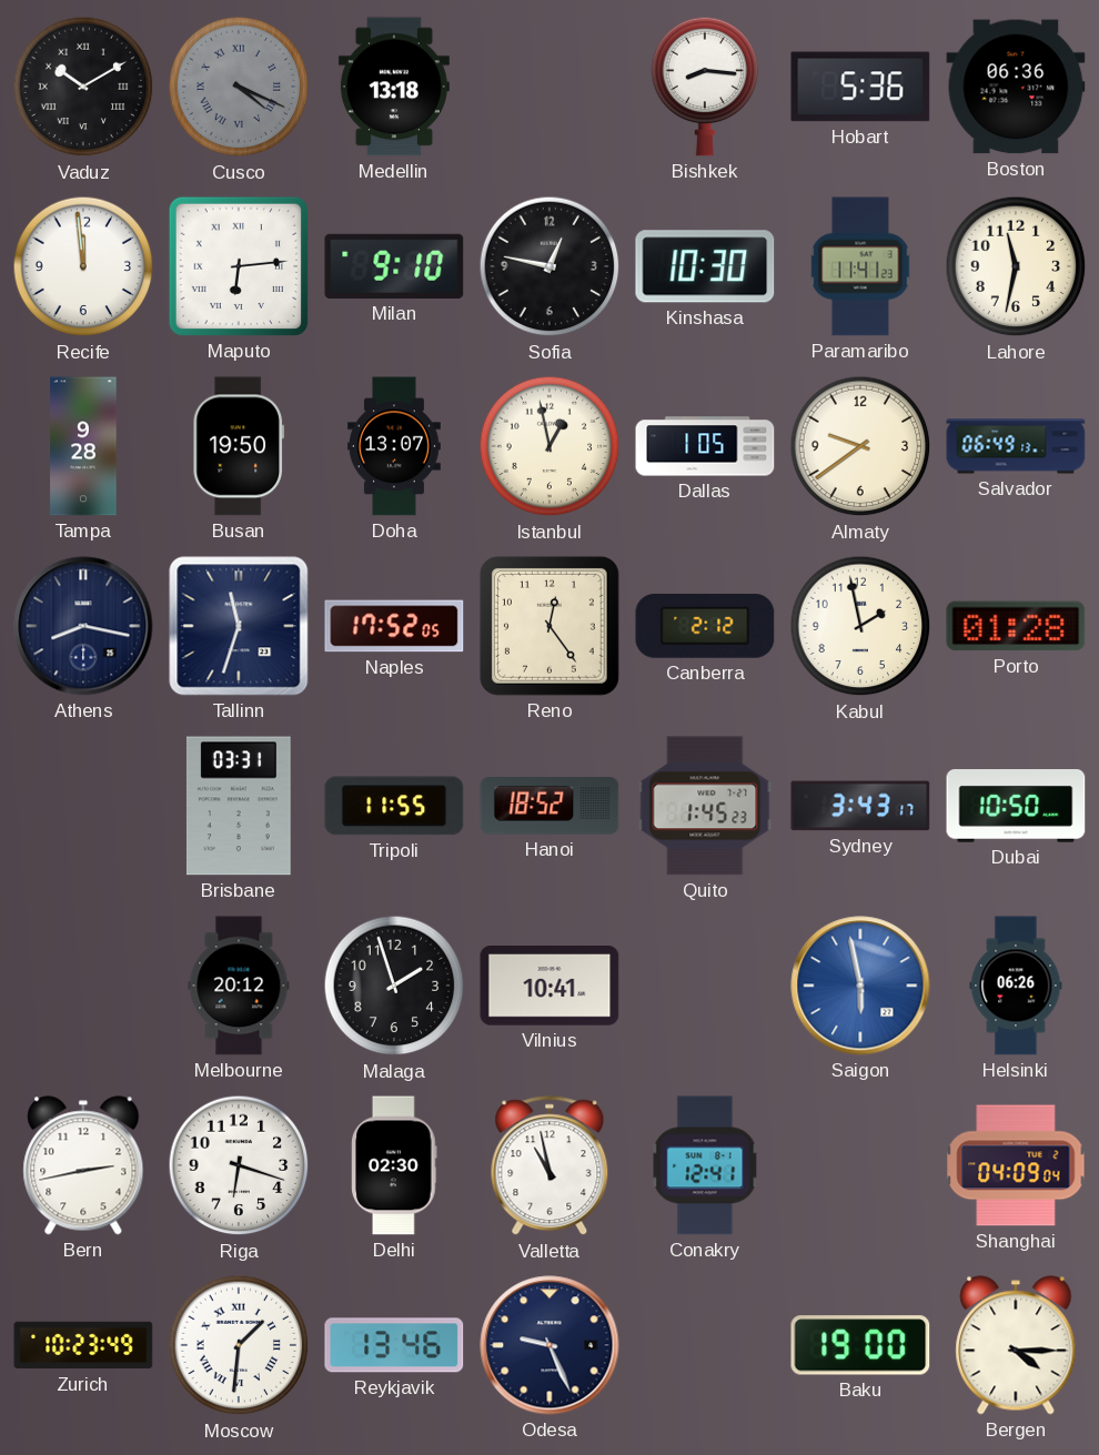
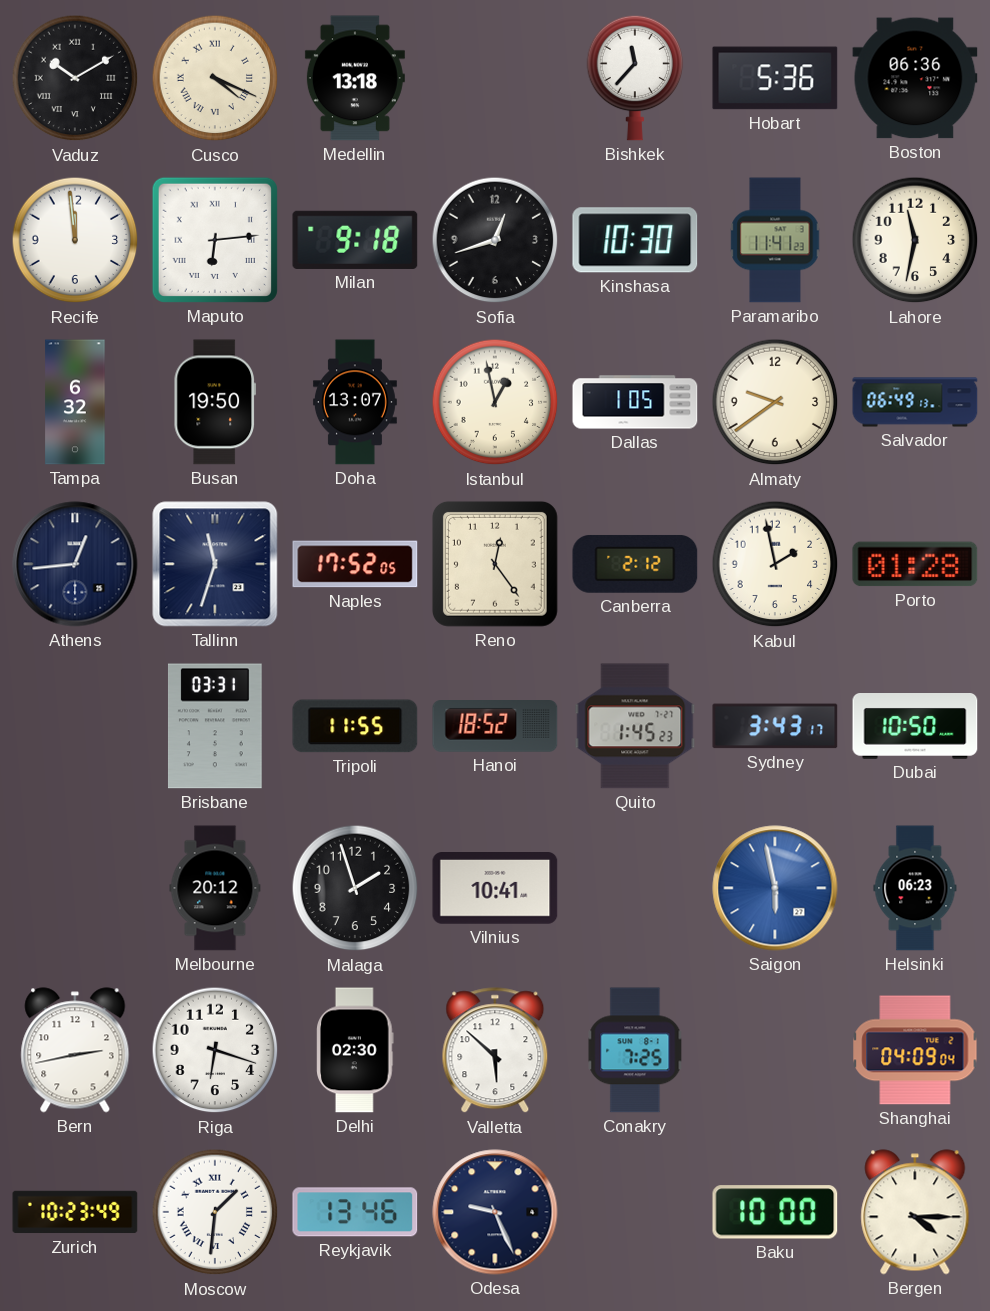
Cusco dial: grey -> cream (215, 78)
Bishkek: 8:16 -> 11:37 (635, 78)
Milan: 9:10 -> 9:18 (355, 240)
Sofia: 12:47 -> 12:42 (495, 240)
Tampa: 9:28 -> 6:32 (75, 402)
Athens: 8:17 -> 12:44 (75, 564)
Helsinki: 06:26 -> 06:23 (915, 888)
Valletta: 10:58 -> 5:52 (495, 1051)
Conakry: 12:41 -> 7:25 (635, 1050)
Baku: 19:00 -> 10:00 (775, 1212)
